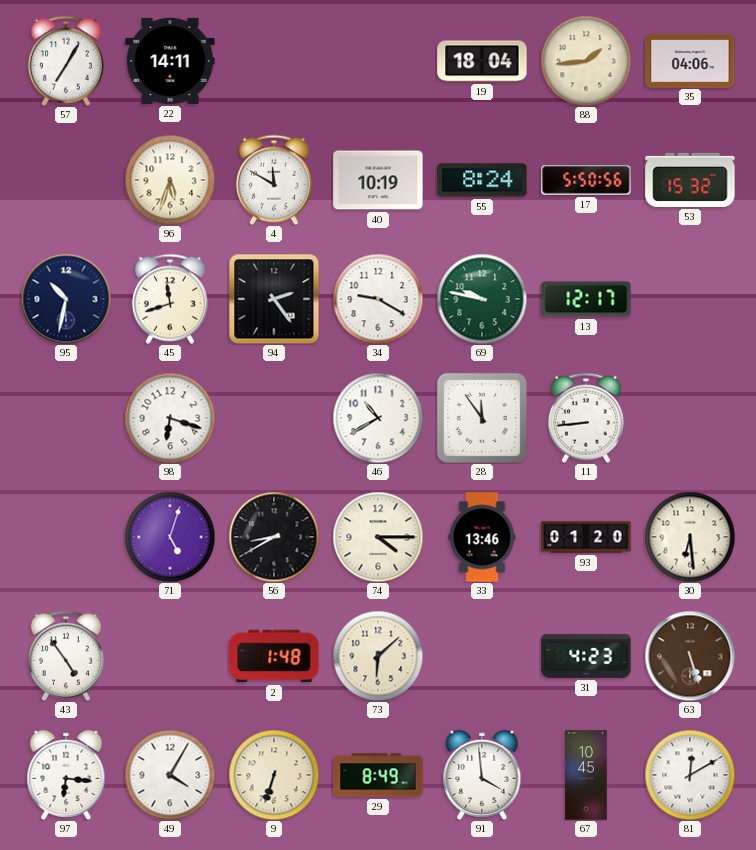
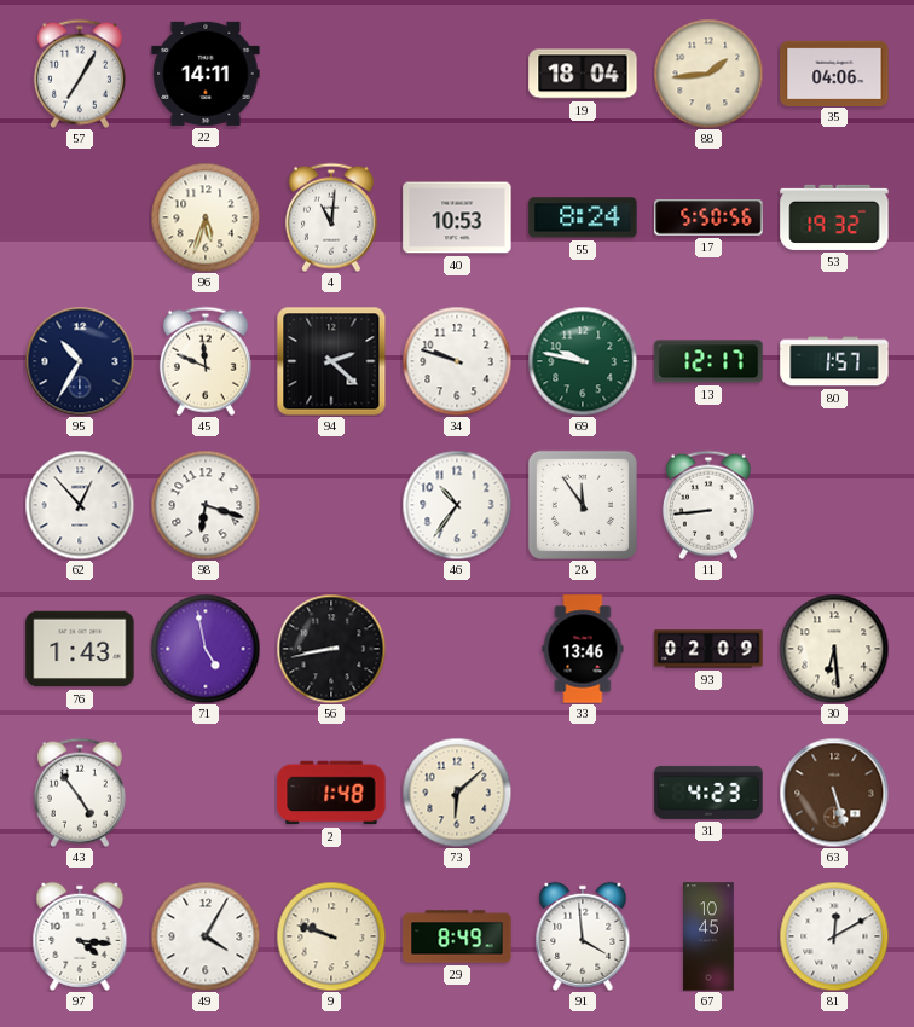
4: 11:50 -> 11:01 (331, 217)
40: 10:19 -> 10:53 (457, 217)
53: 15:32 -> 19:32 (834, 217)
95: 10:32 -> 10:35 (80, 361)
45: 11:42 -> 11:49 (206, 361)
94: 2:24 -> 2:22 (331, 361)
34: 9:20 -> 9:48 (457, 361)
80: none -> 1:57 (834, 361)
62: none -> 12:53 (80, 505)
46: 10:40 -> 10:36 (457, 505)
76: none -> 1:43 (80, 649)
71: 5:03 -> 4:58 (206, 649)
56: 8:40 -> 8:43 (331, 649)
74: 4:15 -> none (378, 537)
93: 01:20 -> 02:09 (708, 649)
97: 6:16 -> 4:16 (80, 936)
9: 6:33 -> 9:48 (331, 936)
